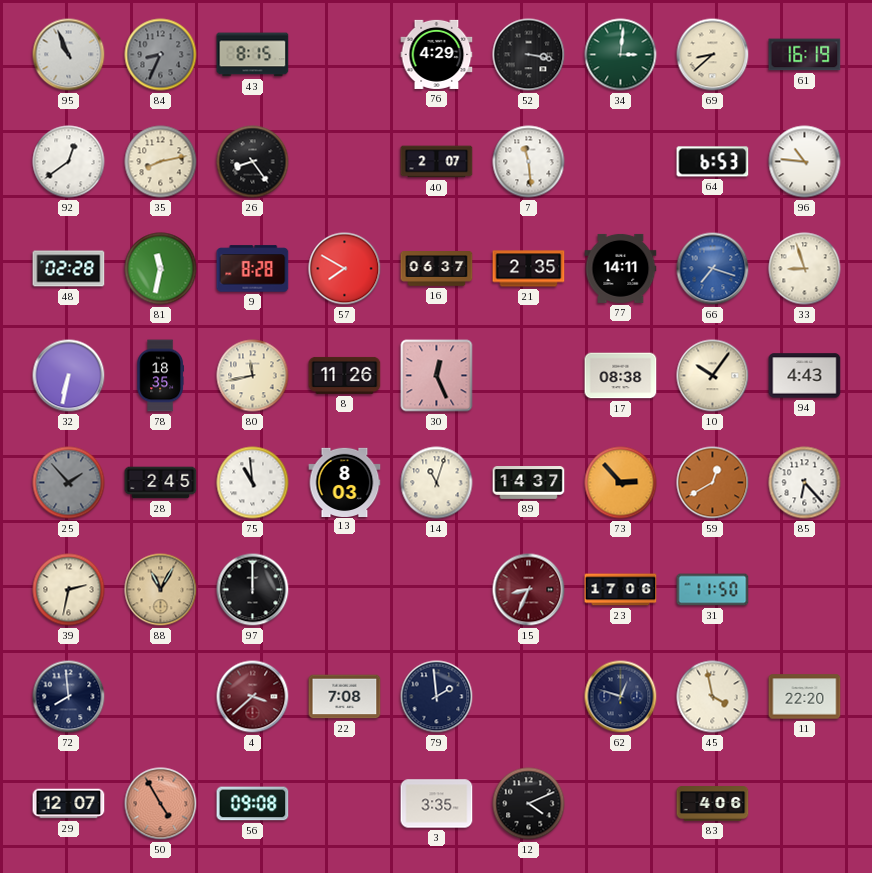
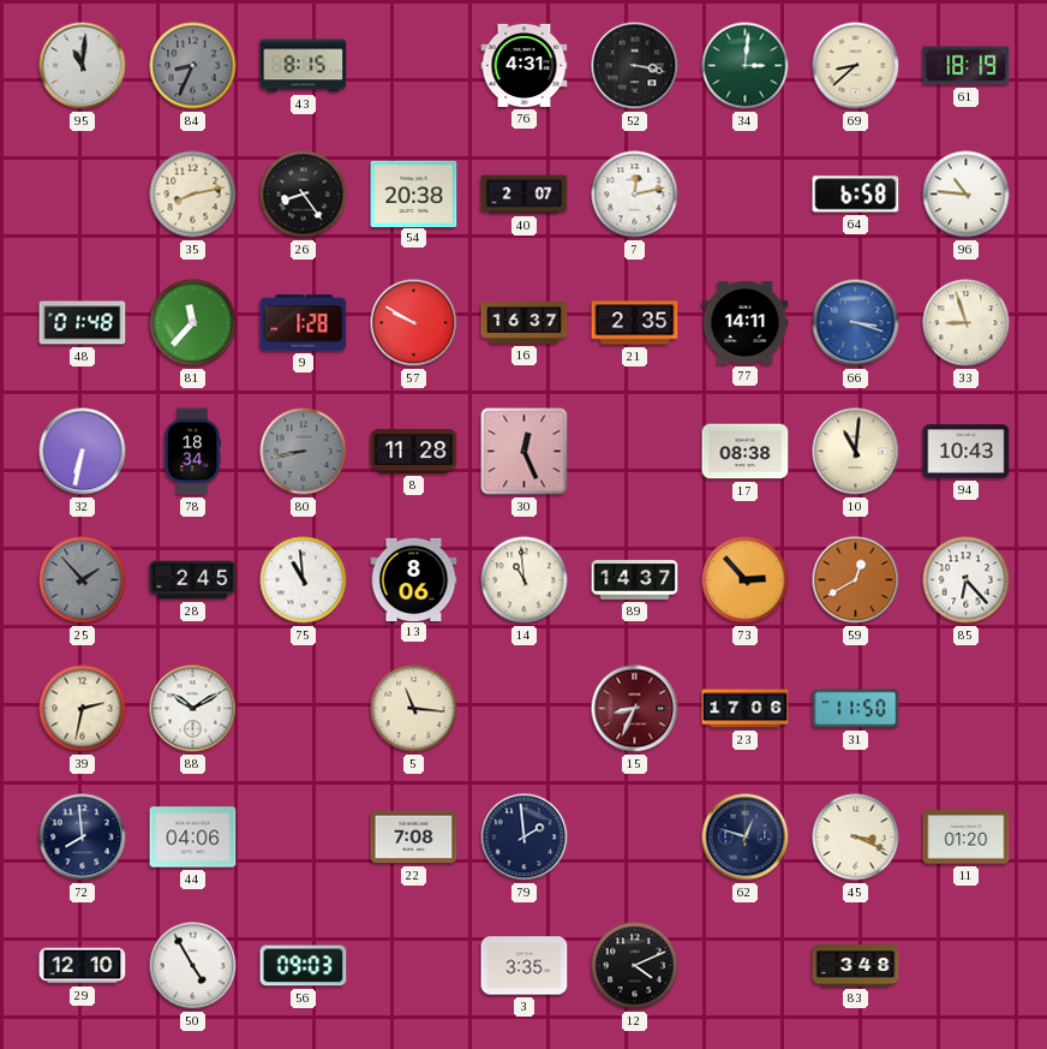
95: 10:56 -> 11:01 (83, 66)
76: 4:29 -> 4:31 (525, 65)
61: 16:19 -> 18:19 (967, 66)
92: 12:39 -> none (69, 162)
54: none -> 20:38 (414, 193)
7: 11:29 -> 12:13 (635, 195)
64: 6:53 -> 6:58 (856, 195)
48: 02:28 -> 01:48 (83, 323)
81: 11:32 -> 11:37 (193, 323)
9: 8:28 -> 1:28 (304, 323)
57: 7:50 -> 9:50 (414, 323)
16: 06:37 -> 16:37 (525, 323)
66: 7:18 -> 3:18 (856, 323)
78: 18:35 -> 18:34 (192, 452)
80: 11:43 -> 8:43 (304, 452)
80 dial: cream -> grey (304, 452)
8: 11:26 -> 11:28 (414, 451)
10: 10:06 -> 11:01 (856, 452)
94: 4:43 -> 10:43 (967, 452)
13: 8:03 -> 8:06 (414, 579)
14: 11:03 -> 10:59 (525, 580)
88: 11:05 -> 10:10 (193, 709)
88 dial: champagne -> white (193, 709)
97: 12:00 -> none (253, 590)
5: none -> 11:16 (414, 709)
44: none -> 04:06 (193, 838)
4: 3:38 -> none (253, 697)
45: 3:58 -> 3:19 (856, 838)
11: 22:20 -> 01:20 (967, 838)
29: 12:07 -> 12:10 (83, 966)
50 dial: salmon -> white (193, 966)
56: 09:08 -> 09:03 (304, 966)
83: 4:06 -> 3:48 (856, 966)
